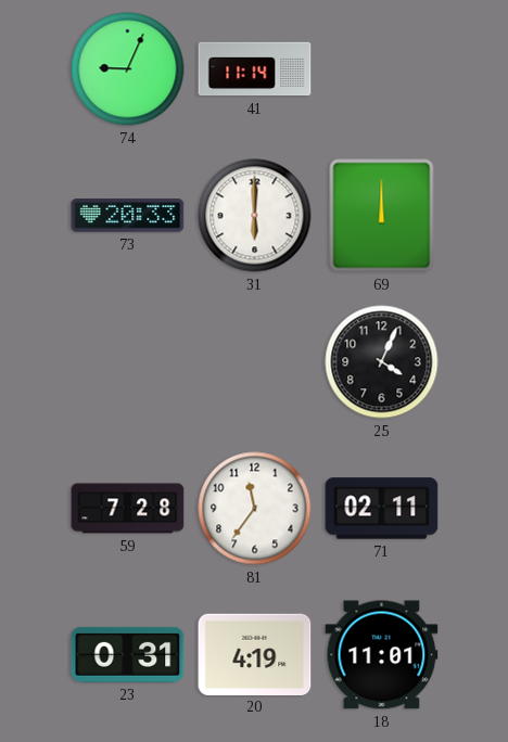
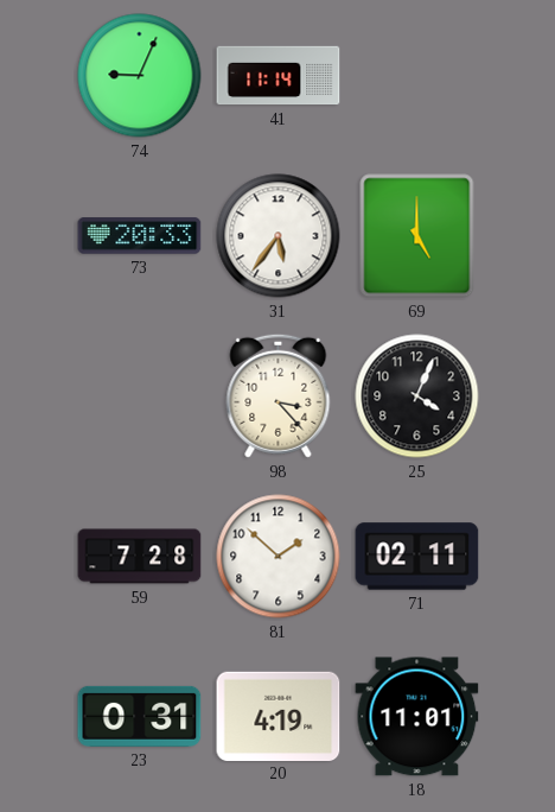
31: 6:00 -> 5:36 (279, 236)
69: 12:00 -> 5:00 (417, 236)
98: none -> 3:23 (279, 395)
81: 11:36 -> 1:52 (279, 557)
